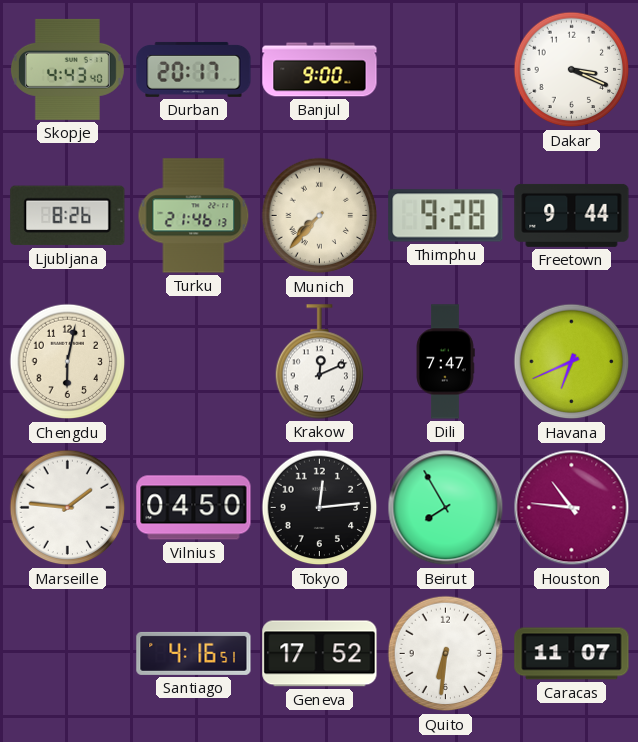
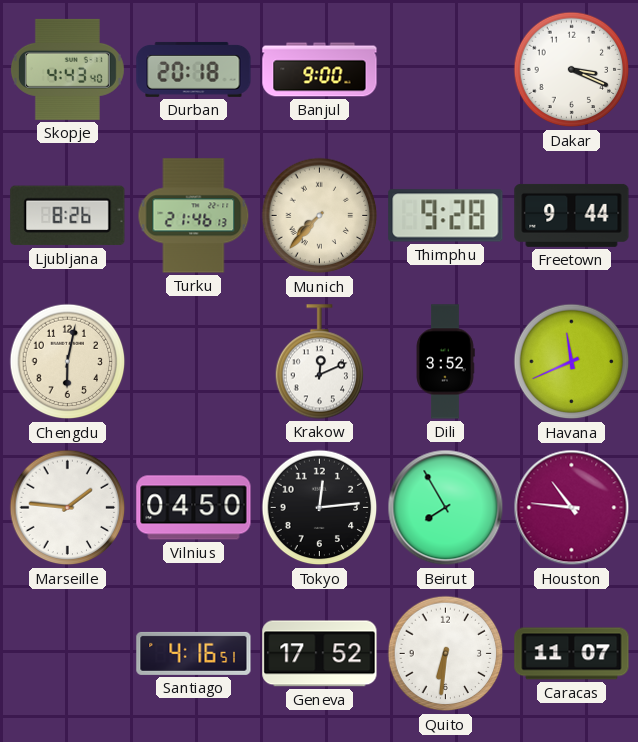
Durban: 20:17 -> 20:18 (194, 69)
Dili: 7:47 -> 3:52 (445, 362)
Havana: 6:41 -> 11:41 (572, 362)
